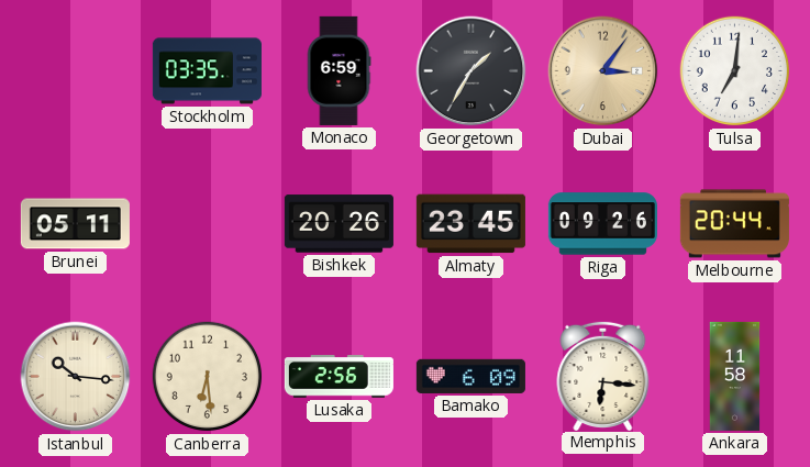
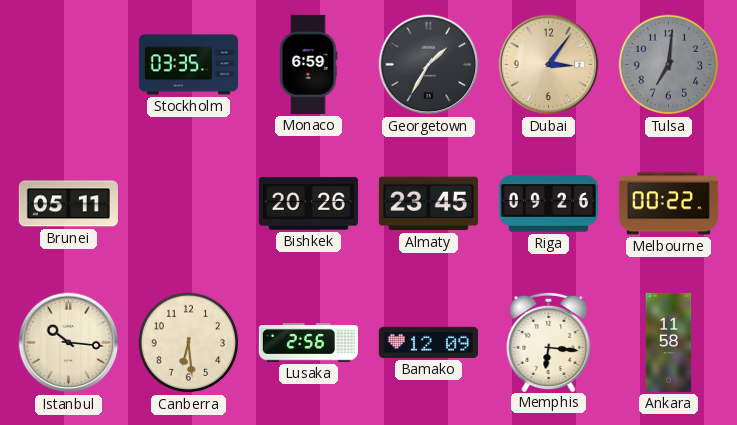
Tulsa dial: white -> grey (669, 65)
Melbourne: 20:44 -> 00:22 (668, 204)
Bamako: 6:09 -> 12:09 (428, 342)
